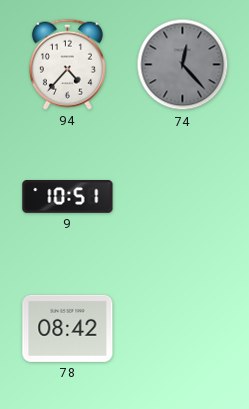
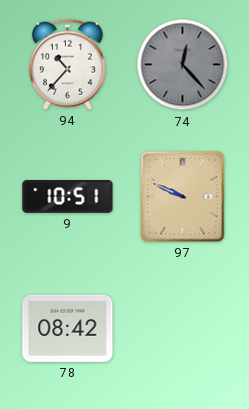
94: 4:37 -> 10:37 (67, 64)
97: none -> 9:49 (183, 197)
